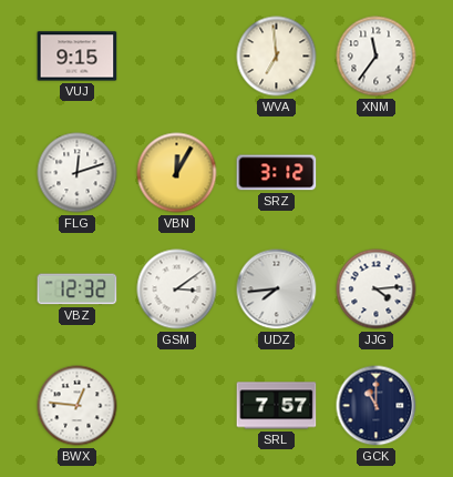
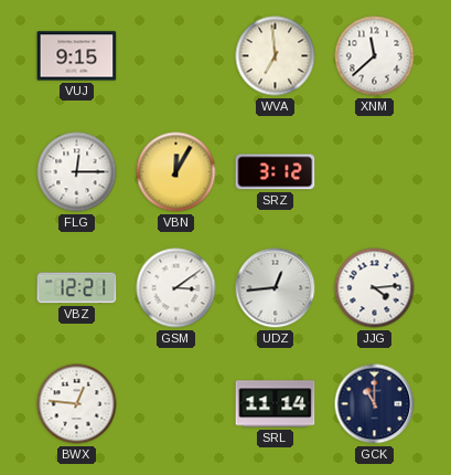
XNM: 11:36 -> 11:38 (375, 56)
FLG: 12:12 -> 12:15 (77, 172)
VBZ: 12:32 -> 12:21 (77, 288)
UDZ: 7:44 -> 12:44 (276, 288)
SRL: 7:57 -> 11:14 (276, 404)
